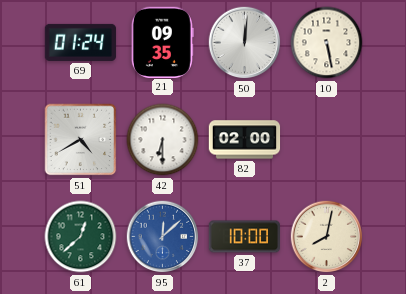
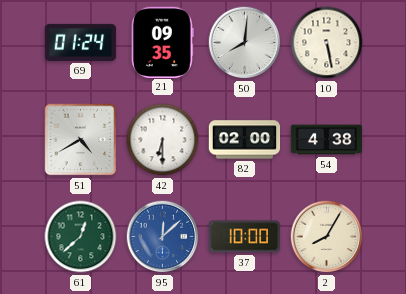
50: 12:01 -> 8:01 (245, 43)
54: none -> 4:38 (327, 140)
2: 8:02 -> 8:05 (327, 237)
